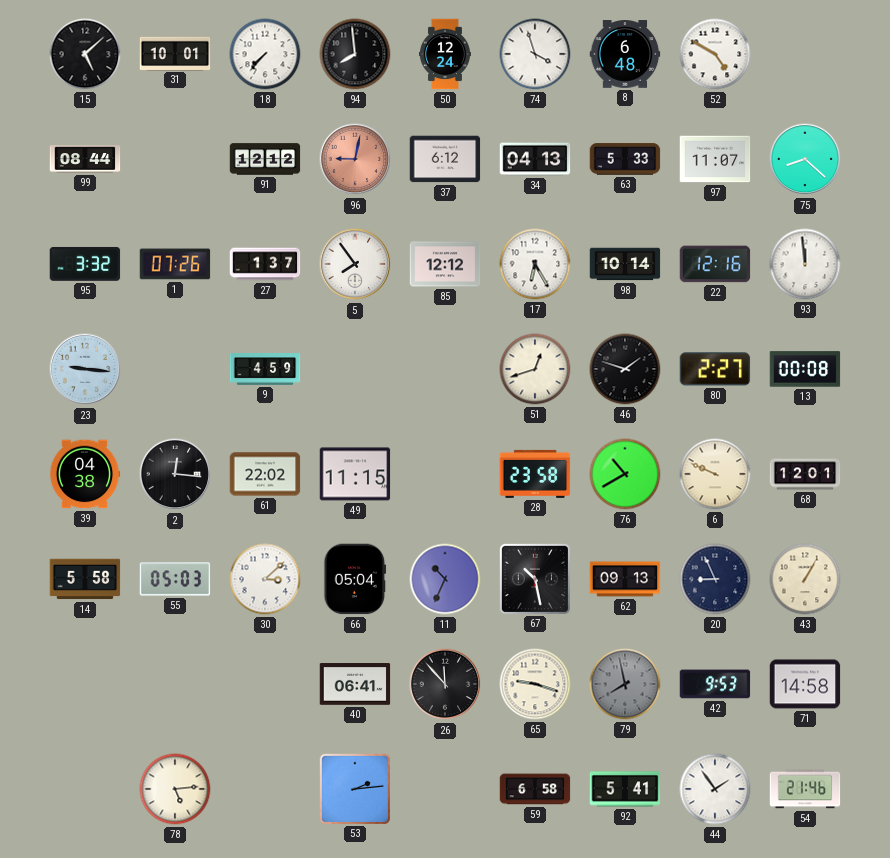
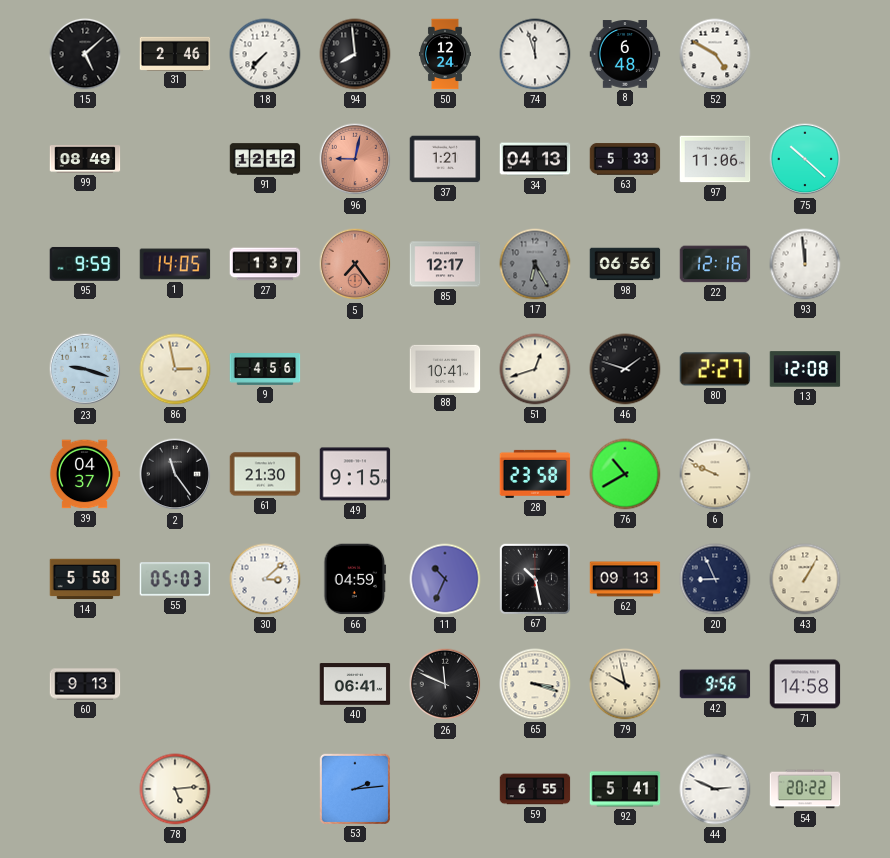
31: 10:01 -> 2:46 (175, 53)
74: 3:57 -> 11:57 (535, 54)
99: 08:44 -> 08:49 (85, 159)
37: 6:12 -> 1:21 (445, 159)
97: 11:07 -> 11:06 (715, 159)
75: 8:22 -> 10:22 (805, 159)
95: 3:32 -> 9:59 (85, 264)
1: 07:26 -> 14:05 (175, 264)
5: 7:54 -> 7:24 (355, 264)
5 dial: white -> salmon (355, 264)
85: 12:12 -> 12:17 (445, 264)
17 dial: white -> grey (535, 264)
98: 10:14 -> 06:56 (625, 264)
23: 9:16 -> 9:18 (85, 369)
86: none -> 2:58 (175, 369)
9: 4:59 -> 4:56 (265, 370)
88: none -> 10:41 (445, 369)
13: 00:08 -> 12:08 (805, 369)
39: 04:38 -> 04:37 (85, 474)
2: 12:16 -> 11:24 (175, 474)
61: 22:02 -> 21:30 (265, 474)
49: 11:15 -> 9:15 (355, 474)
68: 12:01 -> none (805, 474)
66: 05:04 -> 04:59 (355, 579)
60: none -> 9:13 (85, 684)
26: 11:53 -> 11:49 (445, 684)
65: 9:18 -> 3:18 (535, 684)
79: 7:58 -> 9:58 (625, 684)
79 dial: grey -> cream (625, 684)
42: 9:53 -> 9:56 (715, 684)
59: 6:58 -> 6:55 (535, 789)
44: 1:54 -> 2:49 (715, 789)
54: 21:46 -> 20:22 (805, 789)
